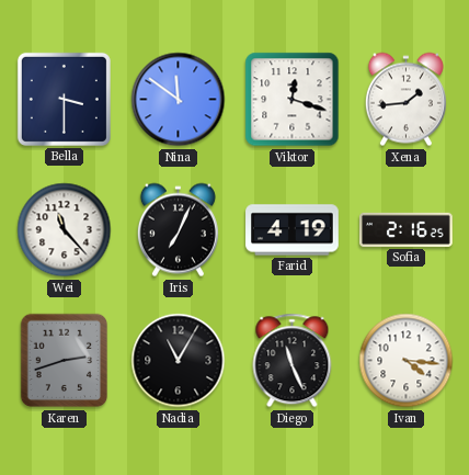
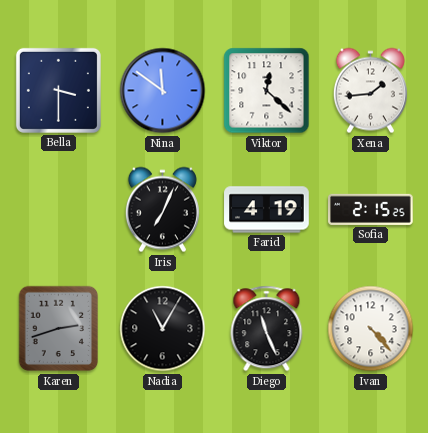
Viktor: 12:18 -> 12:22 (267, 91)
Wei: 11:23 -> none (65, 230)
Sofia: 2:16 -> 2:15 (371, 209)
Ivan: 4:16 -> 4:23 (371, 329)
